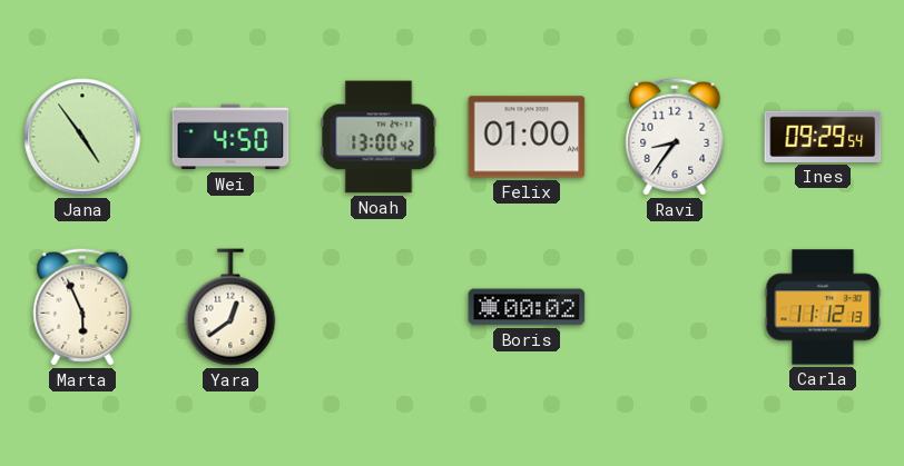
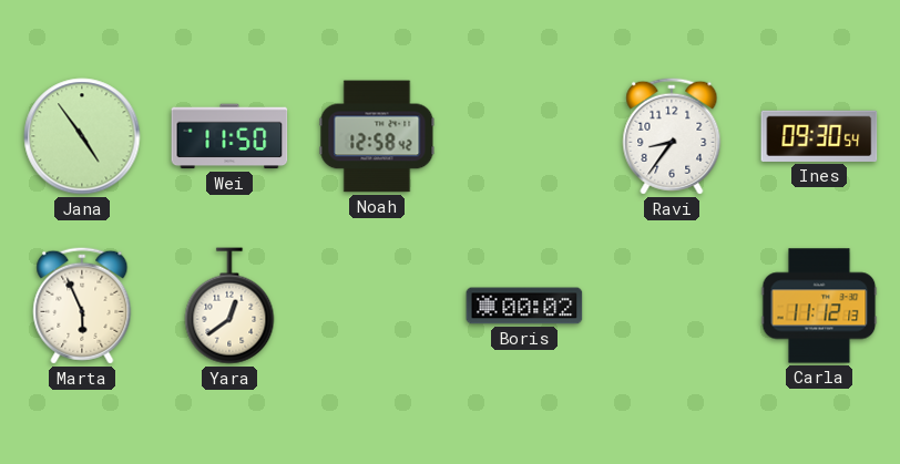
Wei: 4:50 -> 11:50 (229, 136)
Noah: 13:00 -> 12:58 (377, 136)
Felix: 01:00 -> none (527, 137)
Ines: 09:29 -> 09:30 (819, 136)
